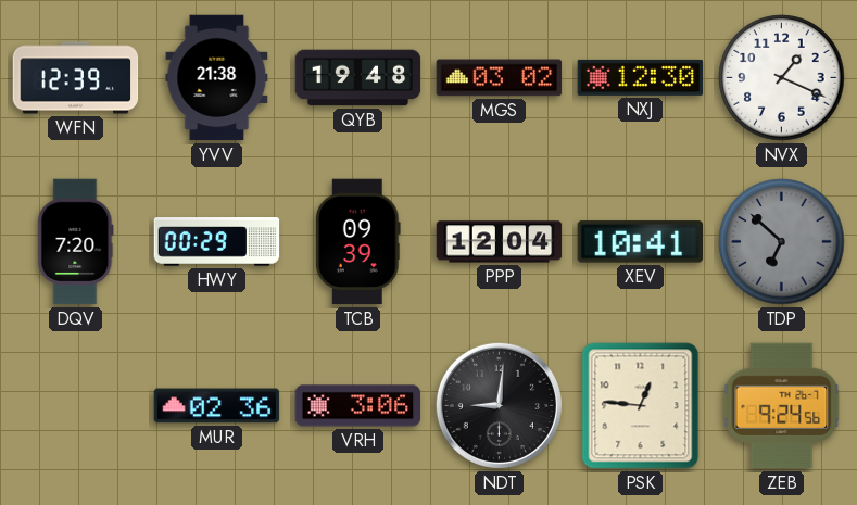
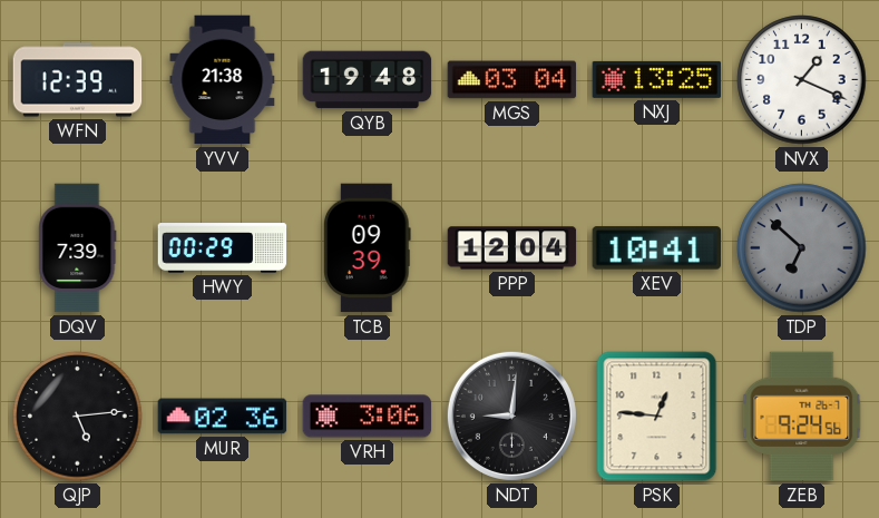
MGS: 03:02 -> 03:04 (512, 80)
NXJ: 12:30 -> 13:25 (657, 79)
DQV: 7:20 -> 7:39 (78, 248)
QJP: none -> 5:14 (78, 417)
